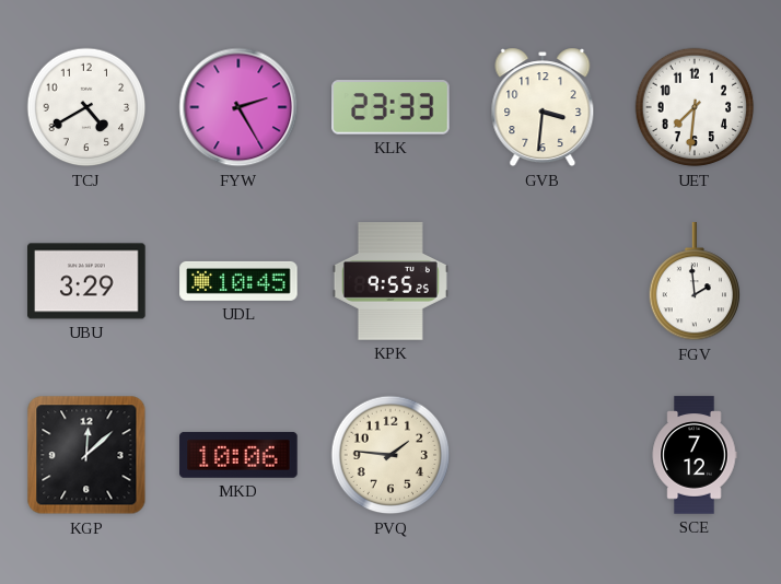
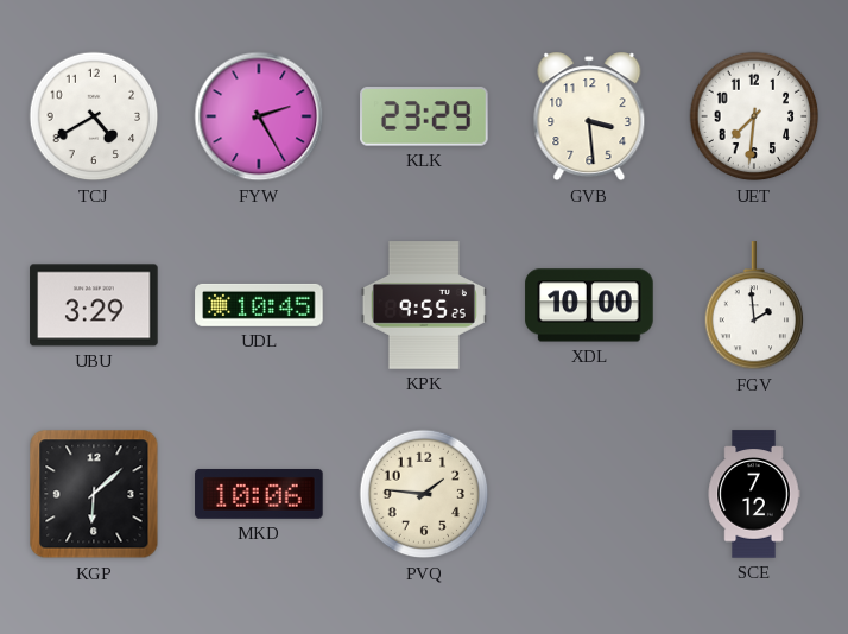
KLK: 23:33 -> 23:29 (424, 116)
GVB: 3:31 -> 3:29 (589, 116)
XDL: none -> 10:00 (589, 305)
KGP: 12:08 -> 6:08 (94, 494)
